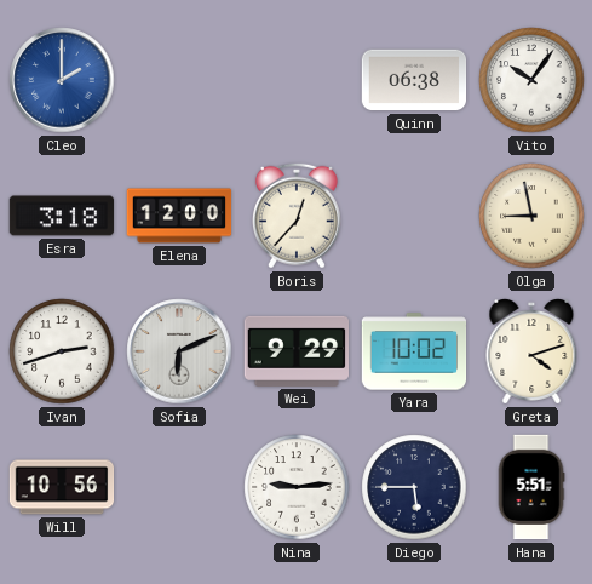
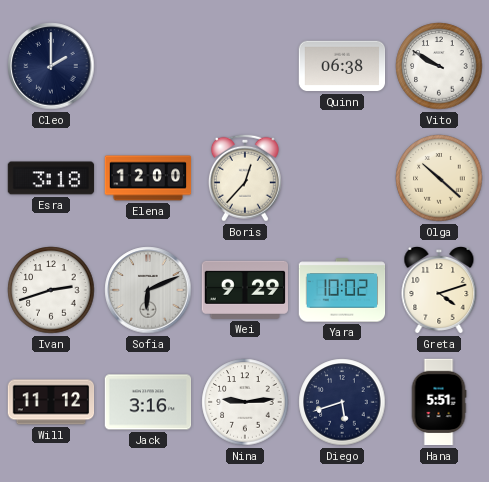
Cleo dial: blue -> navy (51, 66)
Vito: 10:06 -> 9:50 (439, 66)
Olga: 8:58 -> 10:22 (439, 178)
Will: 10:56 -> 11:12 (51, 402)
Jack: none -> 3:16 (148, 402)
Diego: 5:45 -> 5:42 (342, 402)
